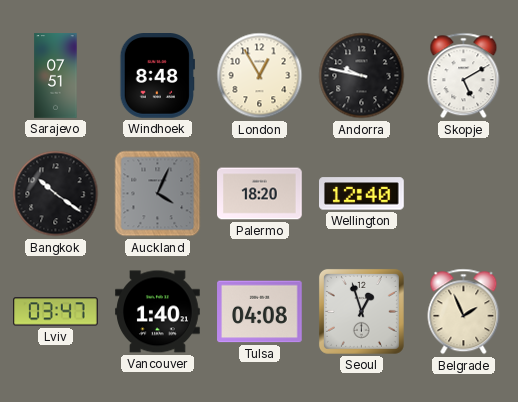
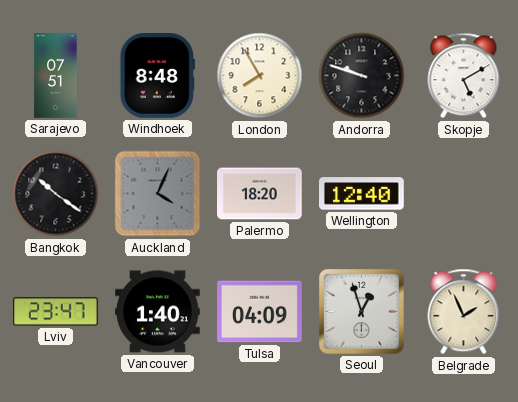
London: 12:55 -> 7:55 (260, 76)
Andorra: 9:47 -> 9:48 (362, 76)
Lviv: 03:47 -> 23:47 (56, 312)
Tulsa: 04:08 -> 04:09 (260, 312)
